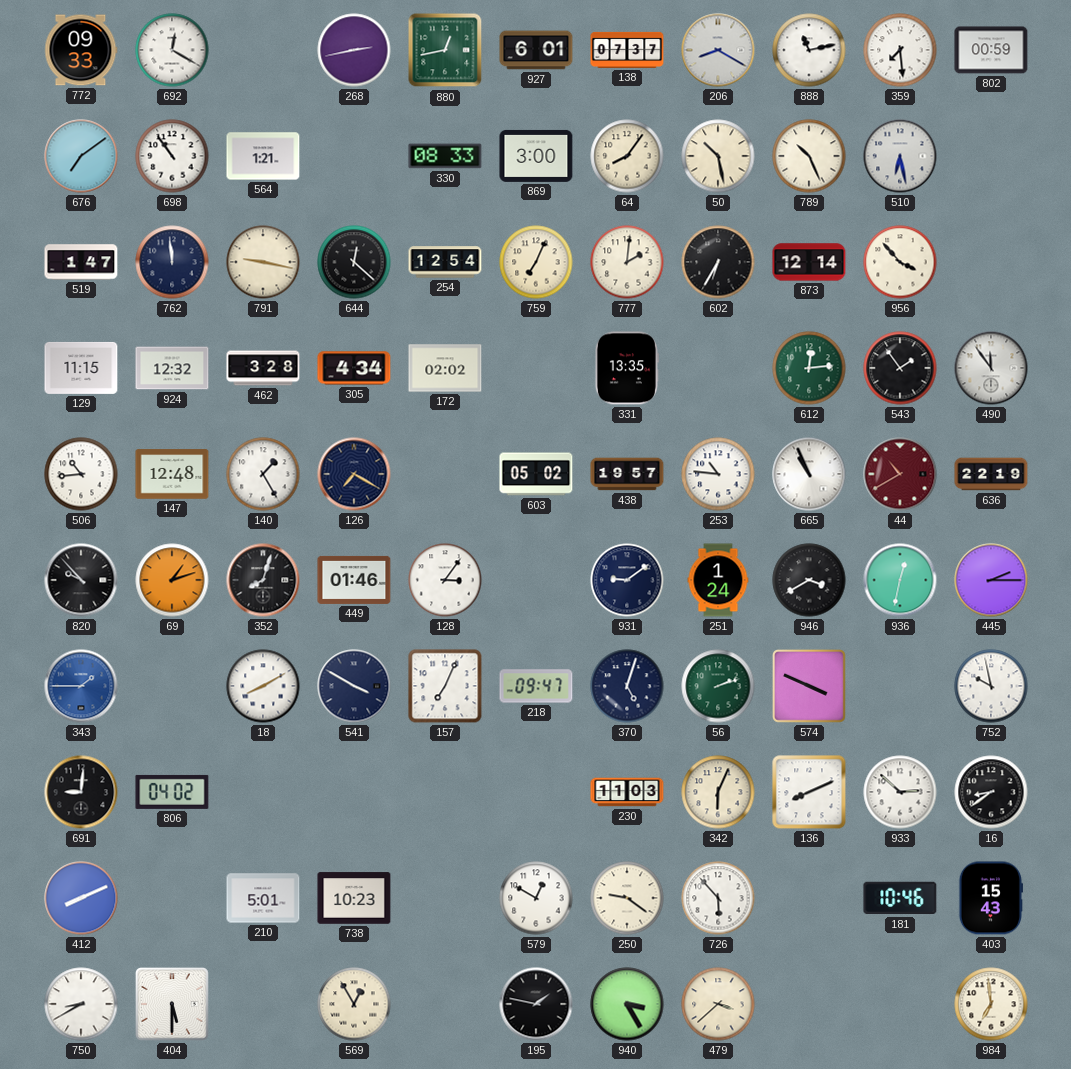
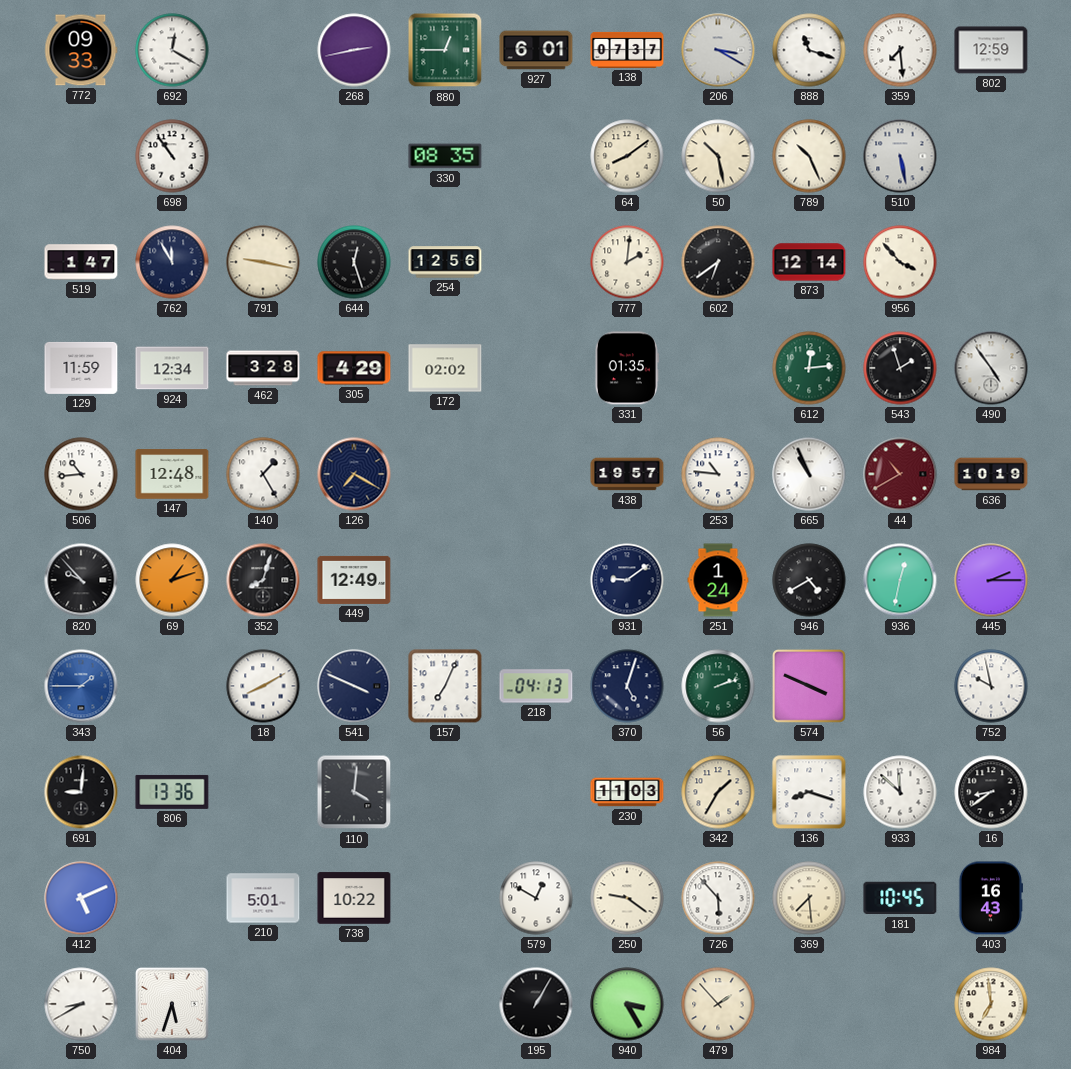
880: 12:43 -> 12:45 (445, 50)
206: 8:20 -> 3:20 (718, 50)
888: 11:13 -> 11:18 (809, 50)
802: 00:59 -> 12:59 (991, 50)
676: 7:09 -> none (81, 156)
564: 1:21 -> none (263, 156)
330: 08:33 -> 08:35 (445, 156)
869: 3:00 -> none (536, 156)
64: 8:06 -> 8:09 (627, 156)
510: 6:28 -> 5:28 (900, 156)
762: 11:59 -> 11:55 (172, 262)
644: 12:22 -> 12:27 (354, 262)
254: 12:54 -> 12:56 (445, 262)
759: 7:04 -> none (536, 262)
602: 6:35 -> 6:39 (718, 262)
129: 11:15 -> 11:59 (81, 368)
924: 12:32 -> 12:34 (172, 368)
305: 4:34 -> 4:29 (354, 368)
331: 13:35 -> 01:35 (627, 368)
543: 1:54 -> 1:57 (900, 368)
490: 11:54 -> 4:54 (991, 368)
603: 05:02 -> none (536, 474)
636: 22:19 -> 10:19 (991, 474)
449: 01:46 -> 12:49 (354, 580)
128: 3:06 -> none (445, 580)
946: 3:40 -> 4:40 (809, 580)
541: 3:50 -> 3:49 (354, 686)
218: 09:47 -> 04:13 (536, 686)
806: 04:02 -> 13:36 (172, 792)
110: none -> 4:01 (354, 792)
342: 6:04 -> 1:35 (718, 792)
136: 8:11 -> 8:18 (809, 792)
933: 2:52 -> 11:52 (900, 792)
412: 8:11 -> 5:11 (81, 898)
738: 10:23 -> 10:22 (354, 898)
369: none -> 7:29 (809, 898)
181: 10:46 -> 10:45 (900, 898)
403: 15:43 -> 16:43 (990, 898)
404: 5:30 -> 5:33 (173, 1005)
569: 12:55 -> none (354, 1004)
195: 1:47 -> 1:05 (536, 1004)
479: 3:38 -> 1:53 (718, 1004)
